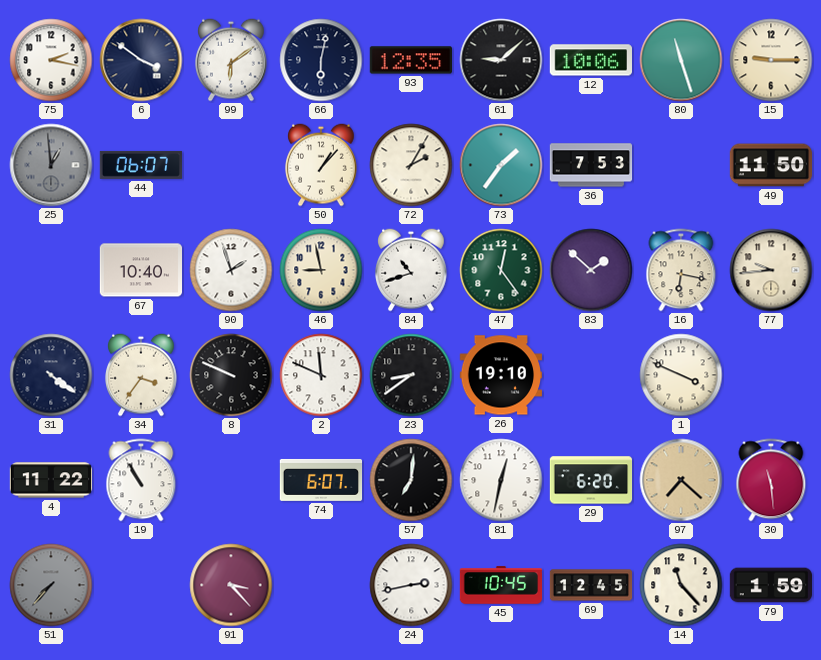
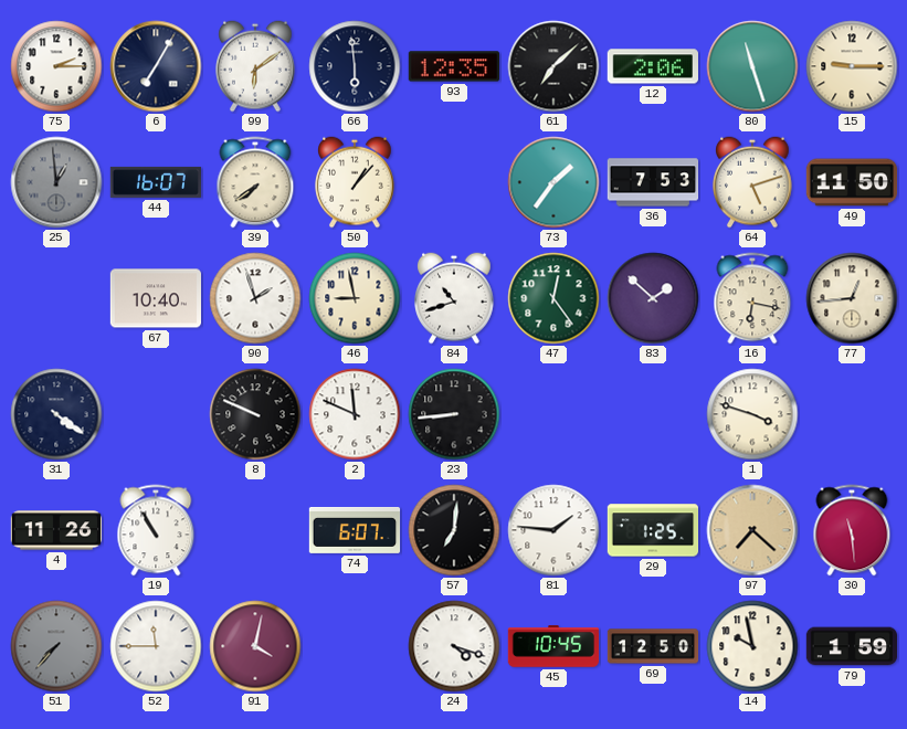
75: 2:17 -> 2:15 (56, 66)
6: 3:51 -> 7:05 (156, 66)
66: 6:02 -> 5:59 (355, 66)
61: 9:08 -> 7:08 (553, 66)
12: 10:06 -> 2:06 (652, 66)
44: 06:07 -> 16:07 (156, 182)
39: none -> 7:39 (255, 182)
72: 2:05 -> none (411, 165)
64: none -> 5:12 (753, 182)
77: 9:44 -> 12:44 (852, 298)
34: 3:36 -> none (142, 375)
23: 8:39 -> 8:44 (454, 414)
26: 19:10 -> none (501, 375)
1: 3:49 -> 3:48 (752, 414)
4: 11:22 -> 11:26 (56, 530)
81: 12:32 -> 1:46 (553, 530)
29: 6:20 -> 1:25 (653, 530)
52: none -> 11:45 (156, 646)
91: 3:23 -> 4:02 (255, 646)
24: 2:43 -> 4:18 (454, 646)
69: 12:45 -> 12:50 (653, 646)
14: 11:23 -> 9:58 (752, 646)
